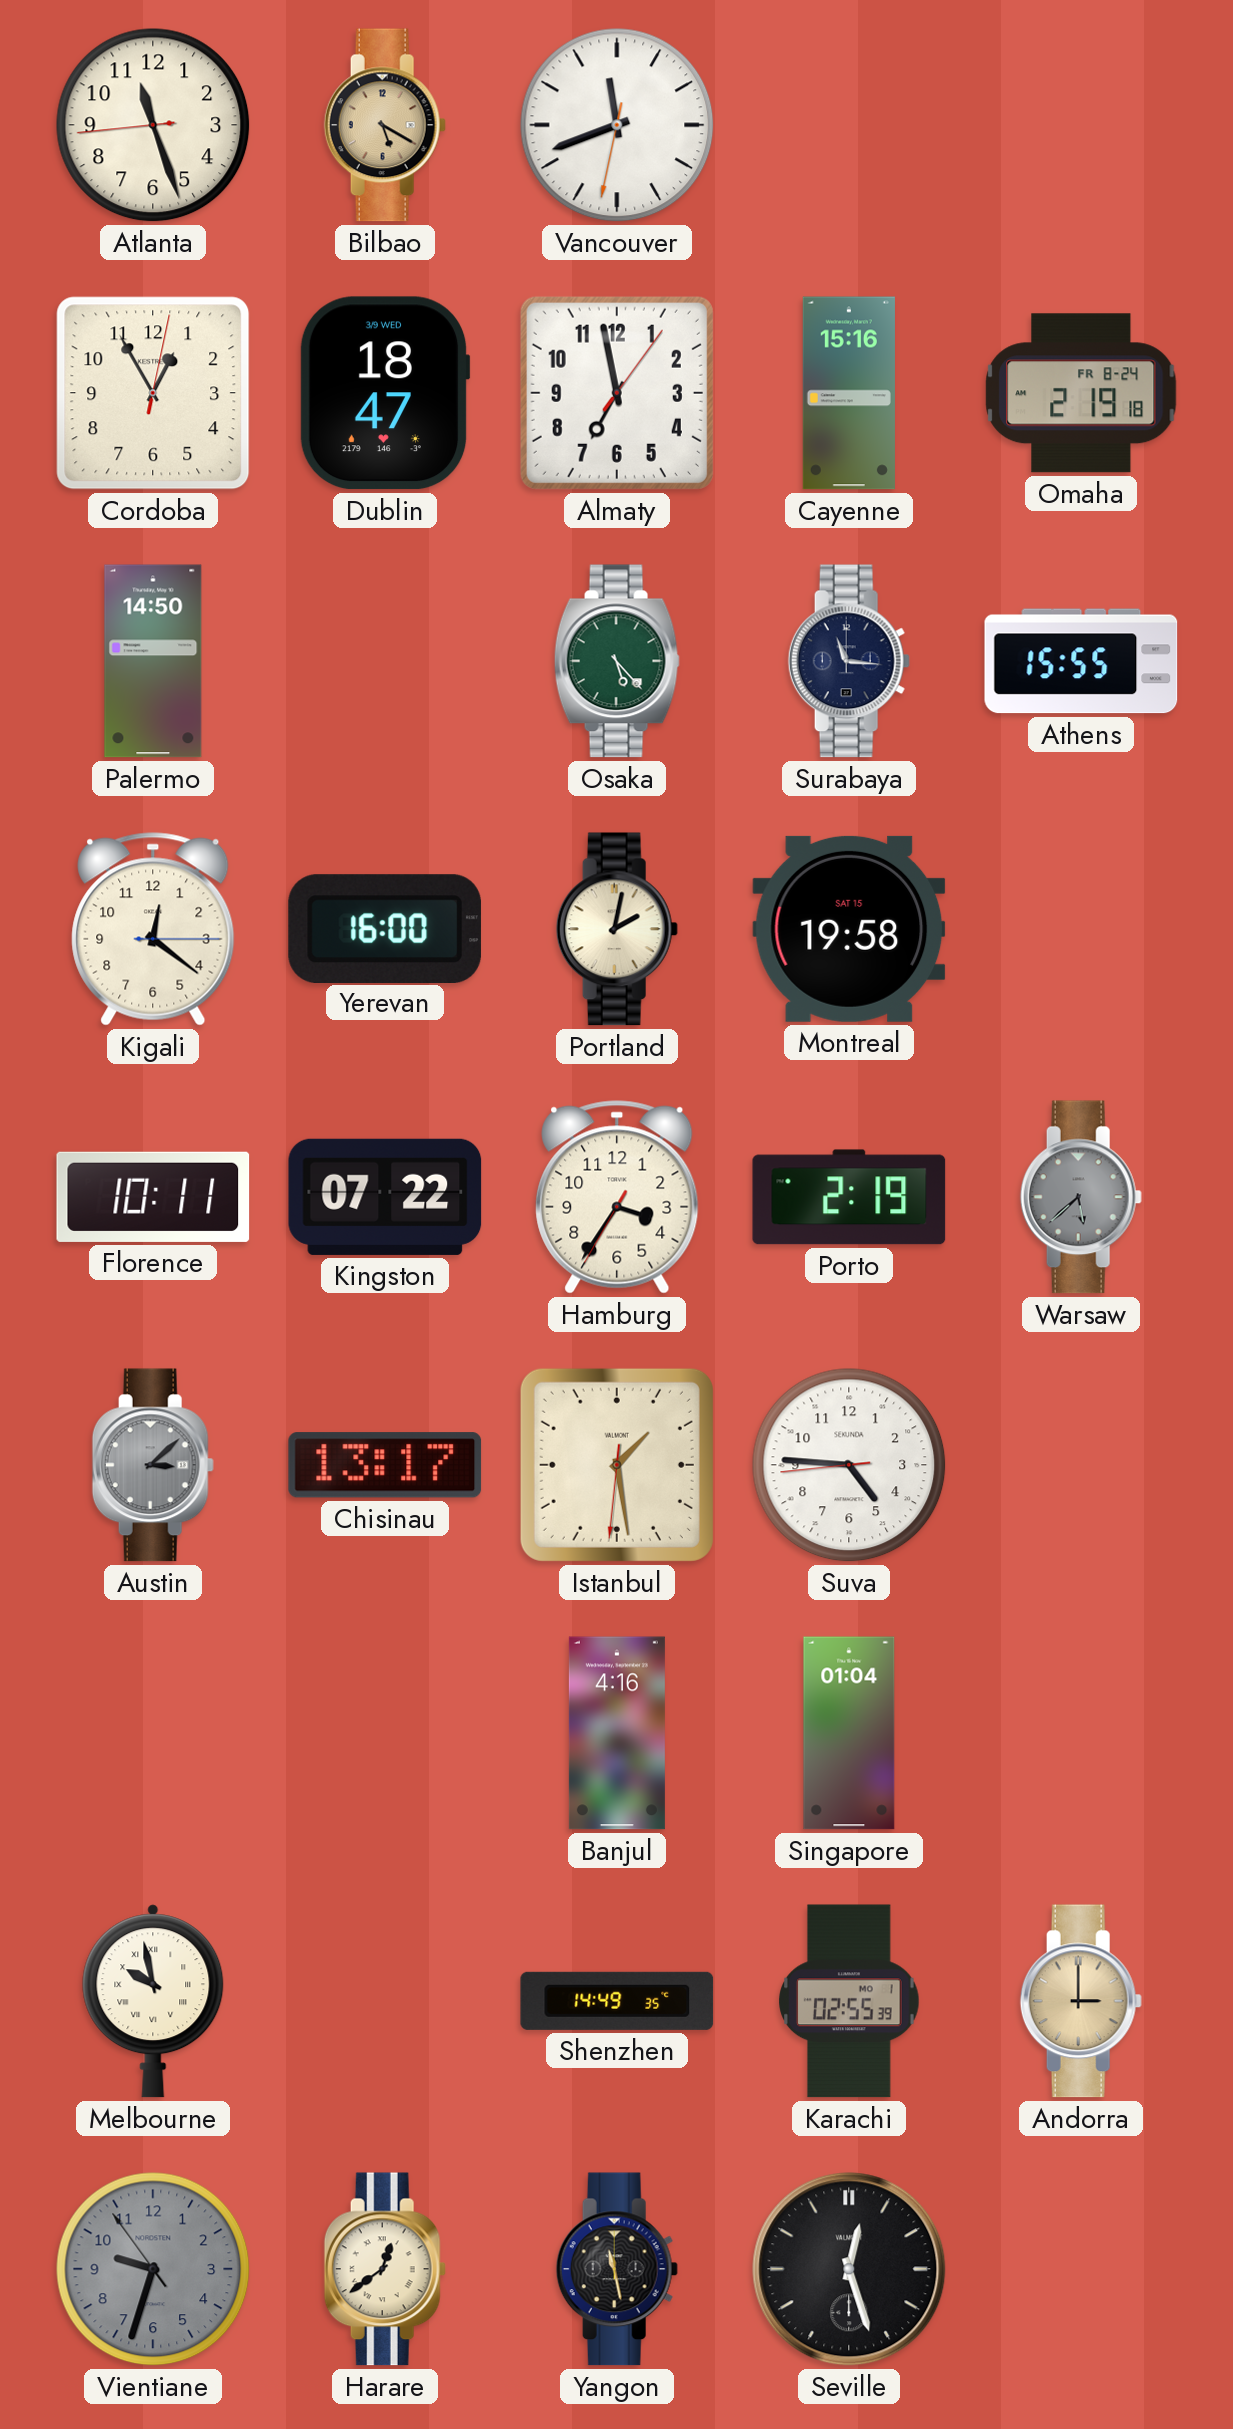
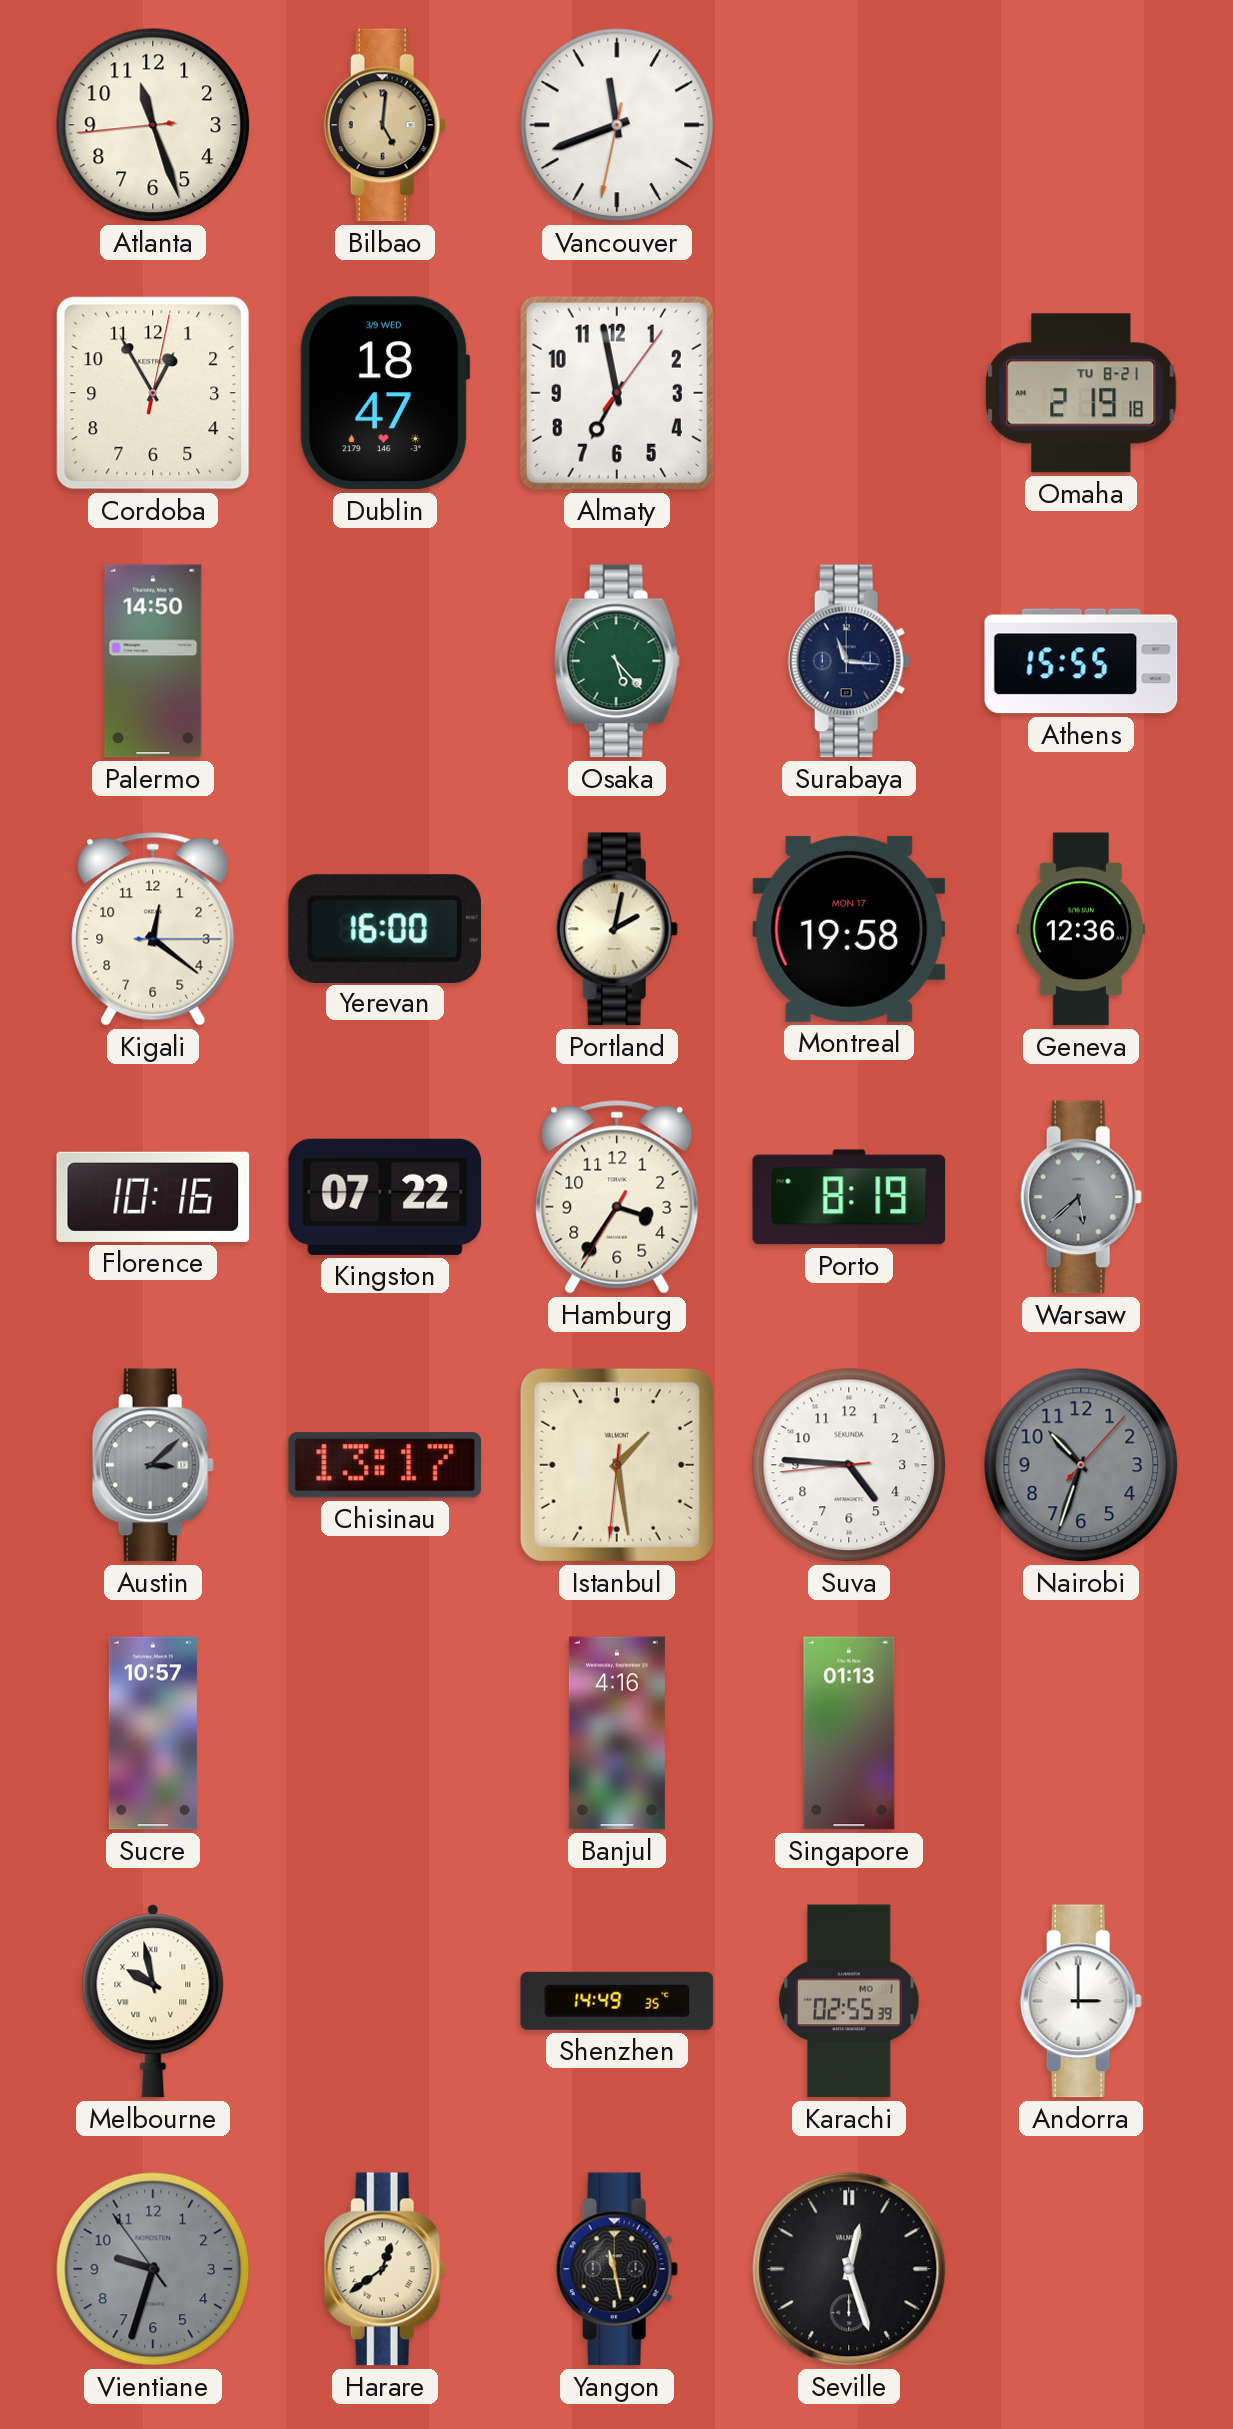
Bilbao: 5:20 -> 5:01 (385, 125)
Cayenne: 15:16 -> none (849, 393)
Omaha date: FR 8-24 -> TU 8-21 (1081, 393)
Montreal date: SAT 15 -> MON 17 (849, 929)
Geneva: none -> 12:36 (1081, 929)
Florence: 10:11 -> 10:16 (153, 1197)
Porto: 2:19 -> 8:19 (849, 1197)
Nairobi: none -> 10:33 (1081, 1465)
Sucre: none -> 10:57 (153, 1733)
Singapore: 01:04 -> 01:13 (849, 1733)
Andorra dial: champagne -> white (1081, 2001)
